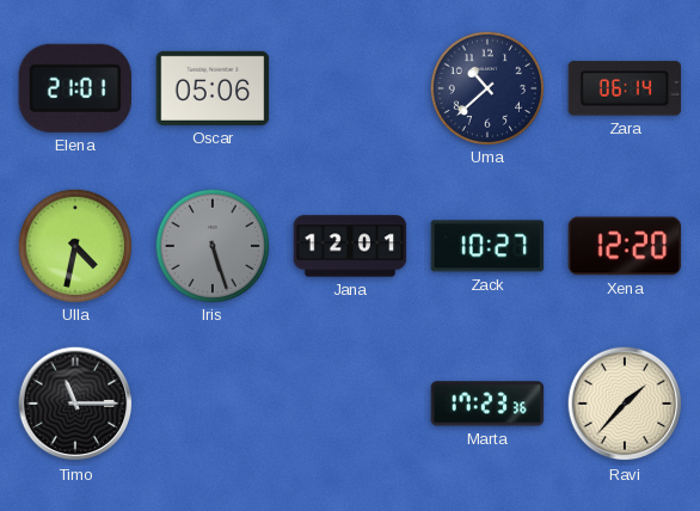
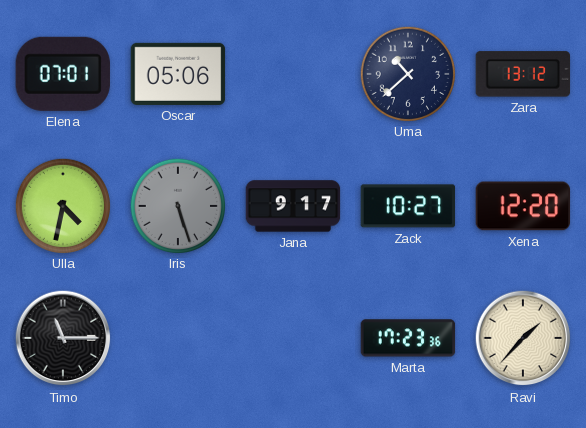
Elena: 21:01 -> 07:01 (63, 74)
Zara: 06:14 -> 13:12 (523, 74)
Jana: 12:01 -> 9:17 (293, 206)
